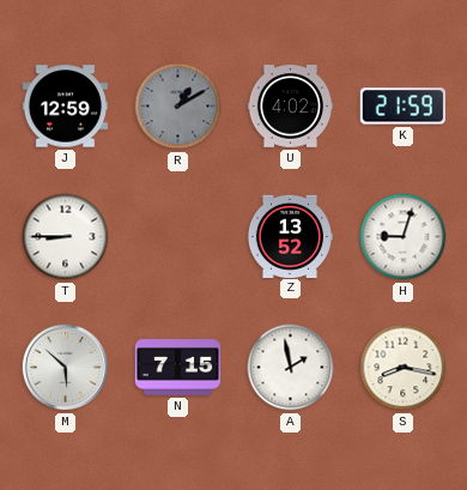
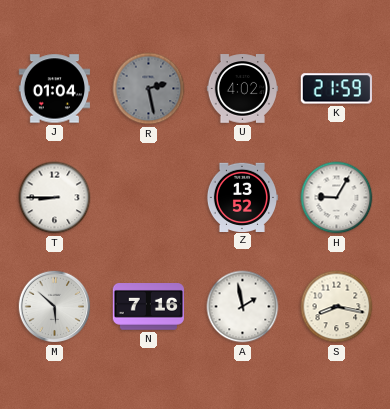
J: 12:59 -> 01:04 (54, 89)
R: 1:10 -> 2:28 (149, 89)
H: 9:03 -> 9:05 (337, 198)
N: 7:15 -> 7:16 (148, 307)
